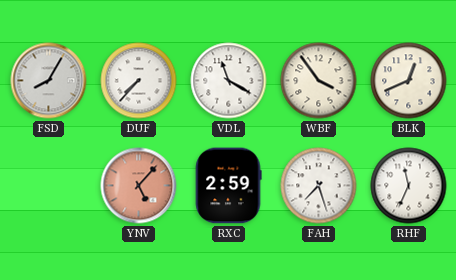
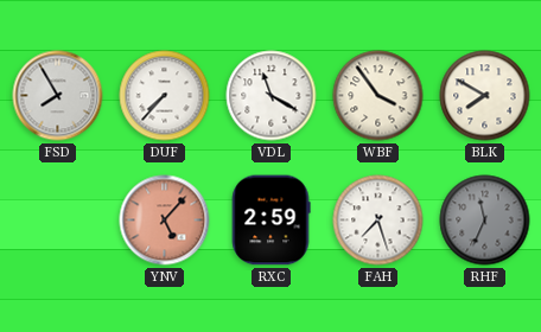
FSD: 8:05 -> 7:55 (58, 96)
BLK: 12:41 -> 7:50 (485, 96)
RHF dial: white -> grey (485, 221)
